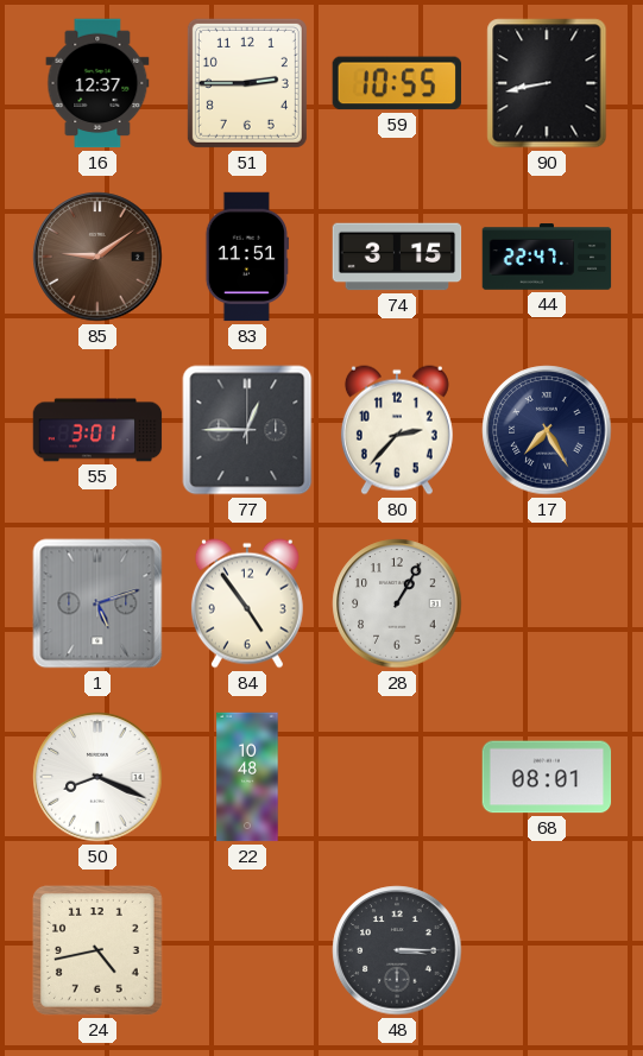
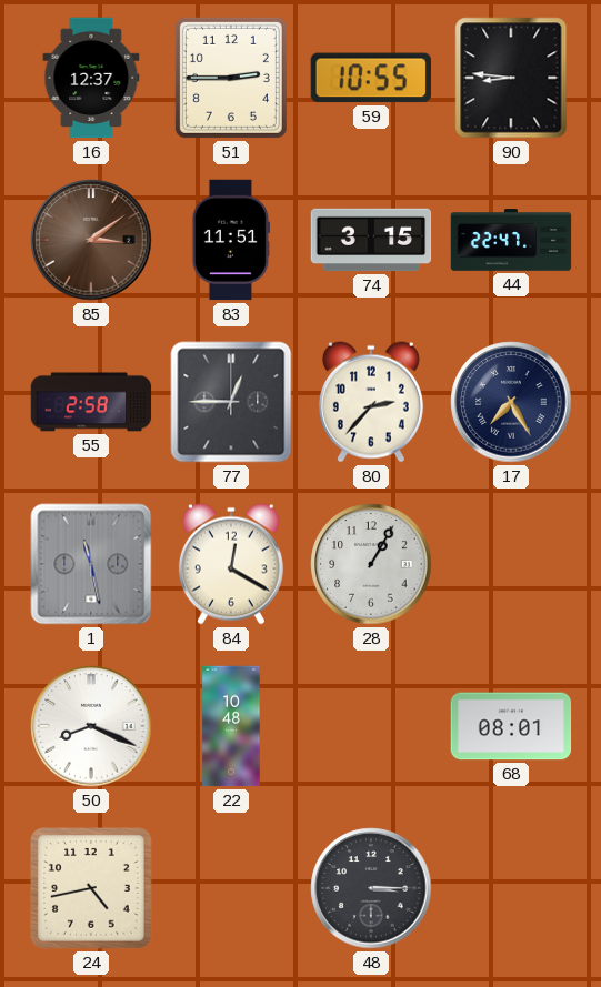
90: 8:43 -> 8:46 (511, 78)
85: 9:09 -> 3:09 (91, 240)
55: 3:01 -> 2:58 (91, 402)
1: 5:12 -> 11:28 (91, 564)
84: 4:54 -> 12:20 (231, 564)
